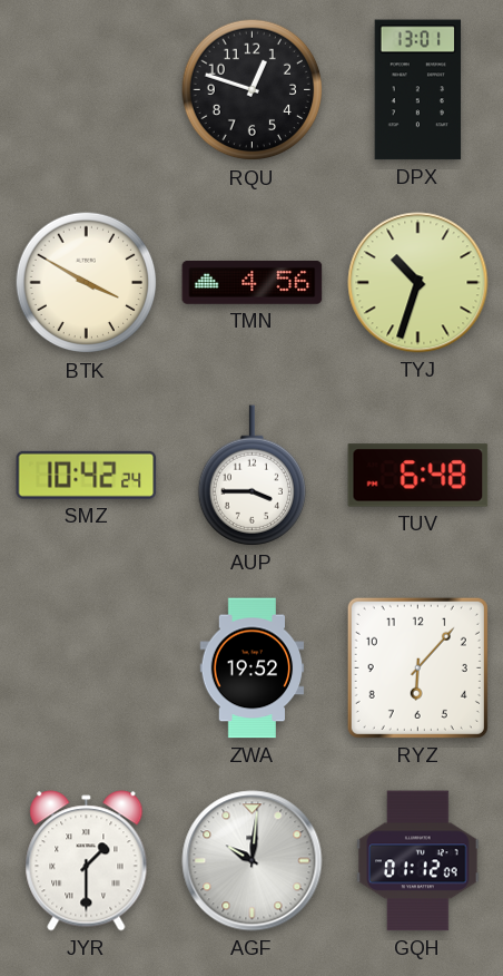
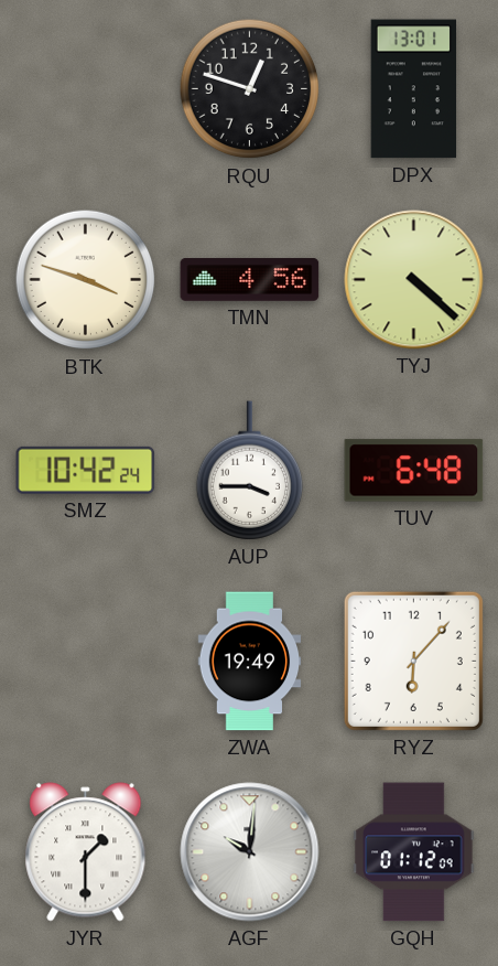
BTK: 3:50 -> 3:48 (86, 280)
TYJ: 10:33 -> 4:22 (414, 280)
ZWA: 19:52 -> 19:49 (250, 662)
